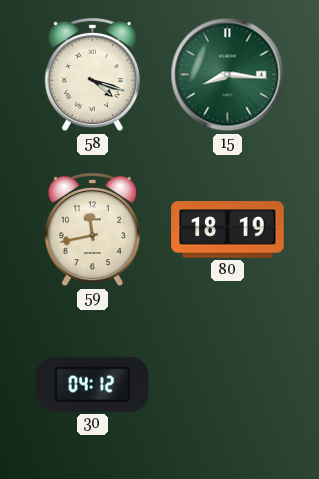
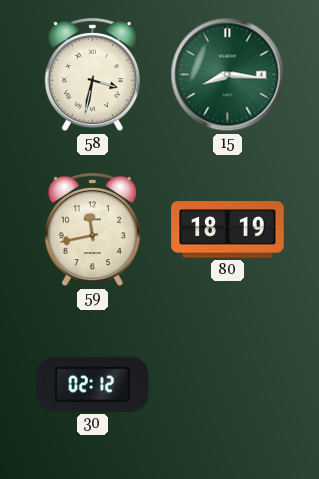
58: 4:18 -> 3:32 (92, 75)
30: 04:12 -> 02:12 (93, 384)
